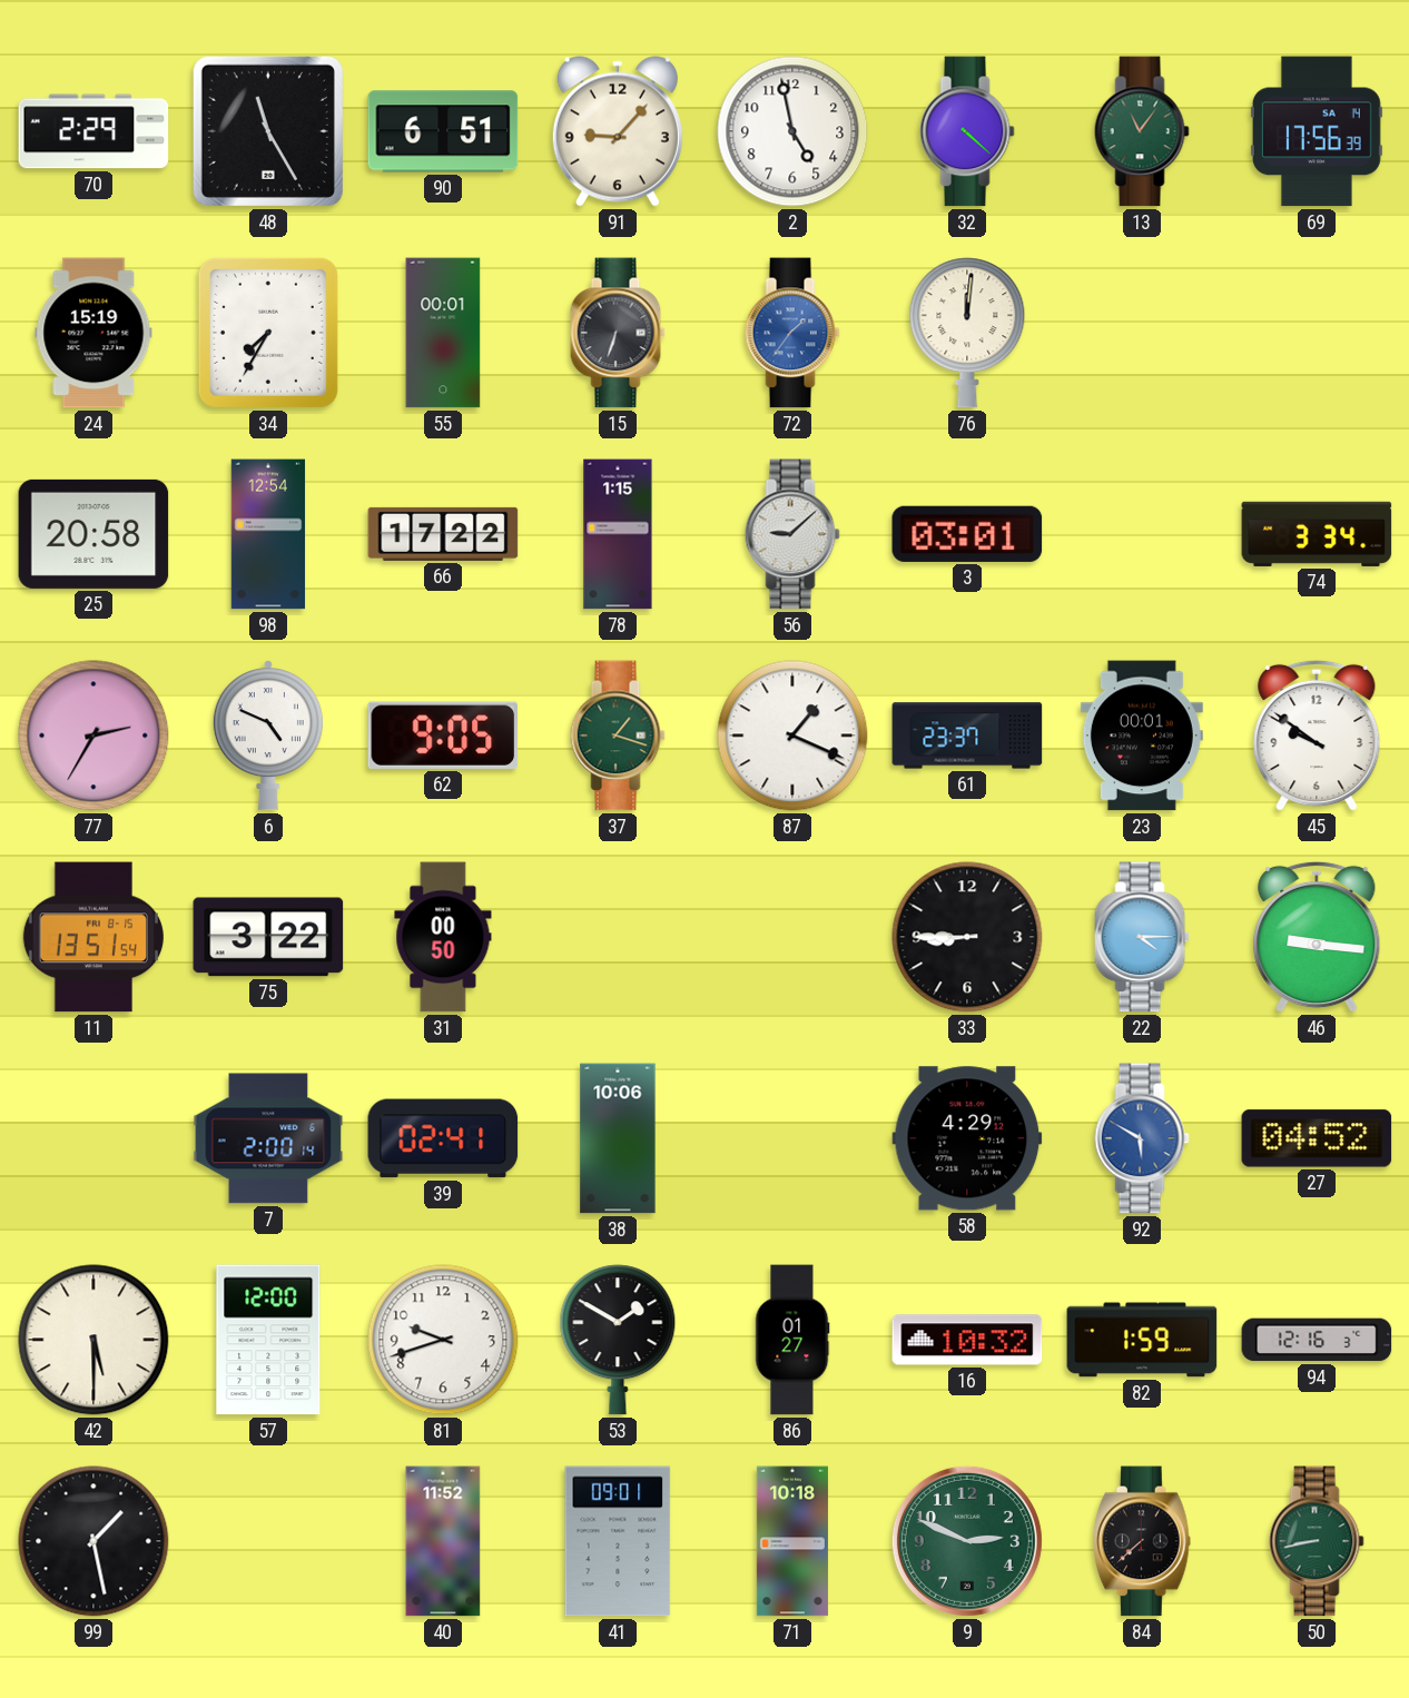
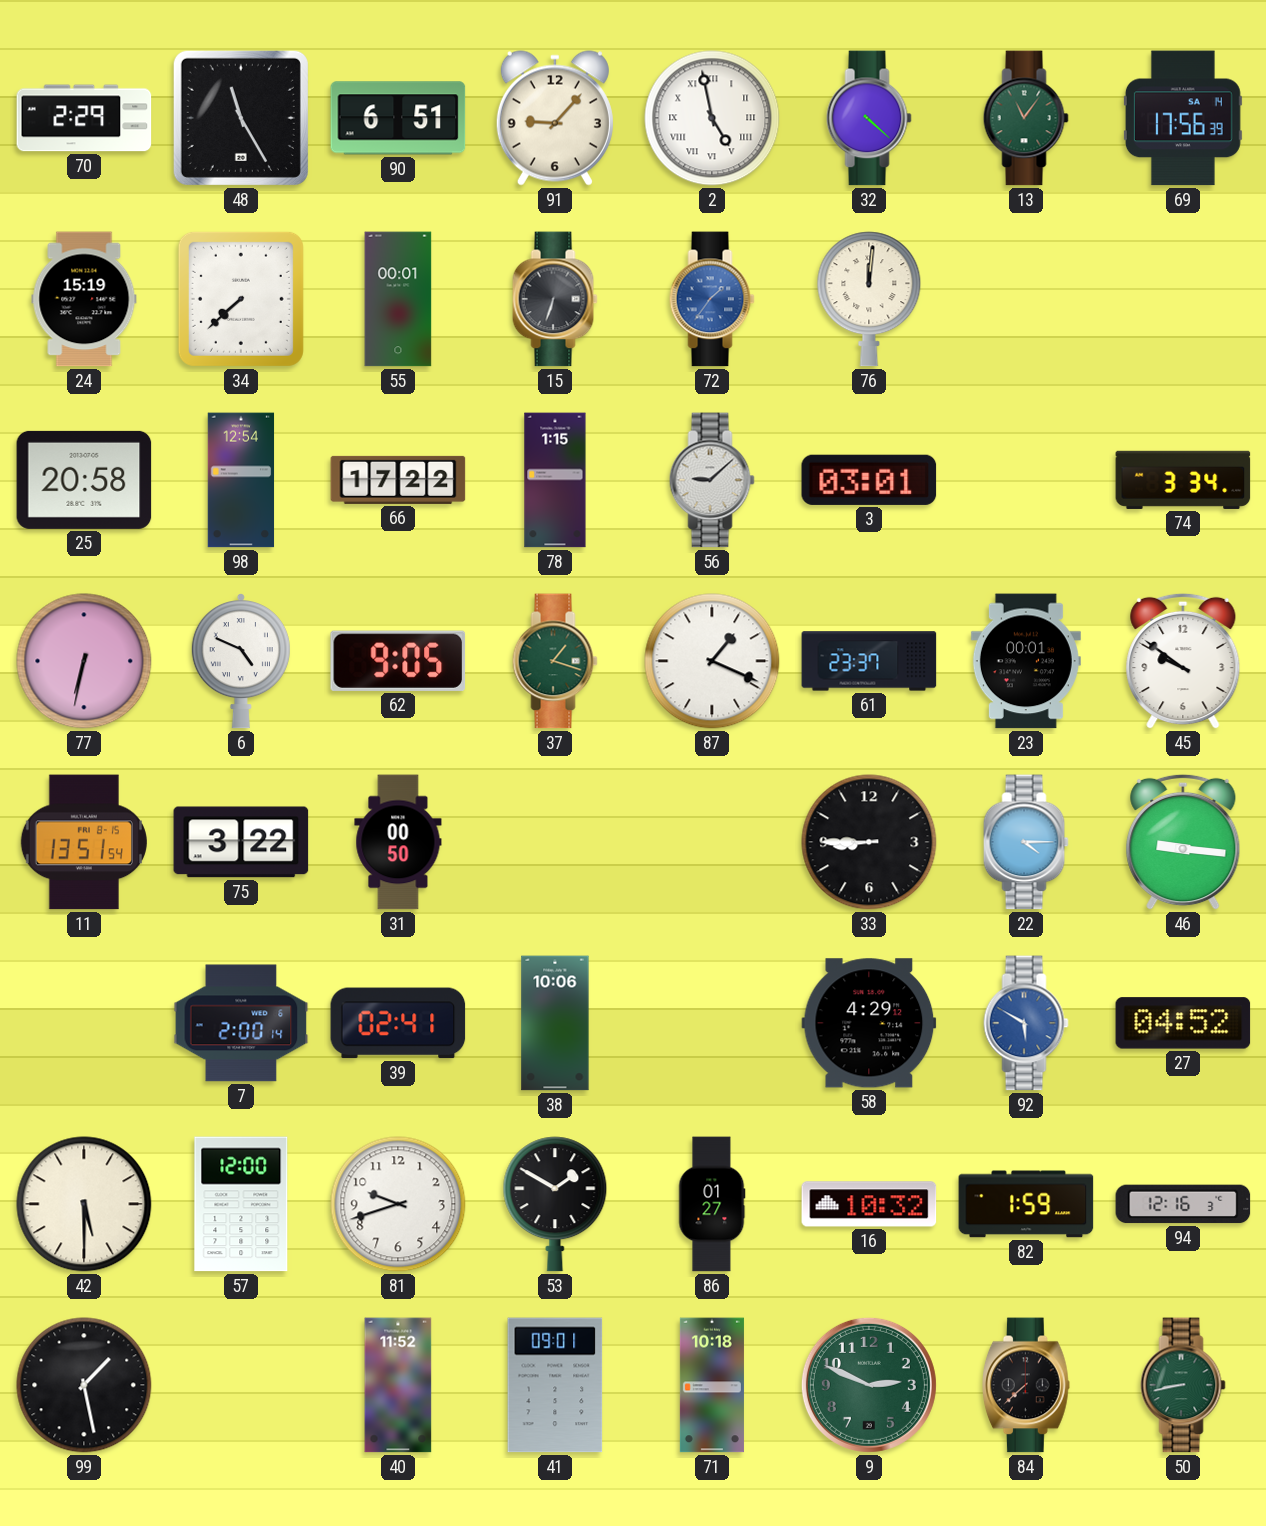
2 numerals: Arabic -> Roman (712, 118)
34: 7:35 -> 7:38 (241, 299)
77: 2:35 -> 6:32 (84, 661)
